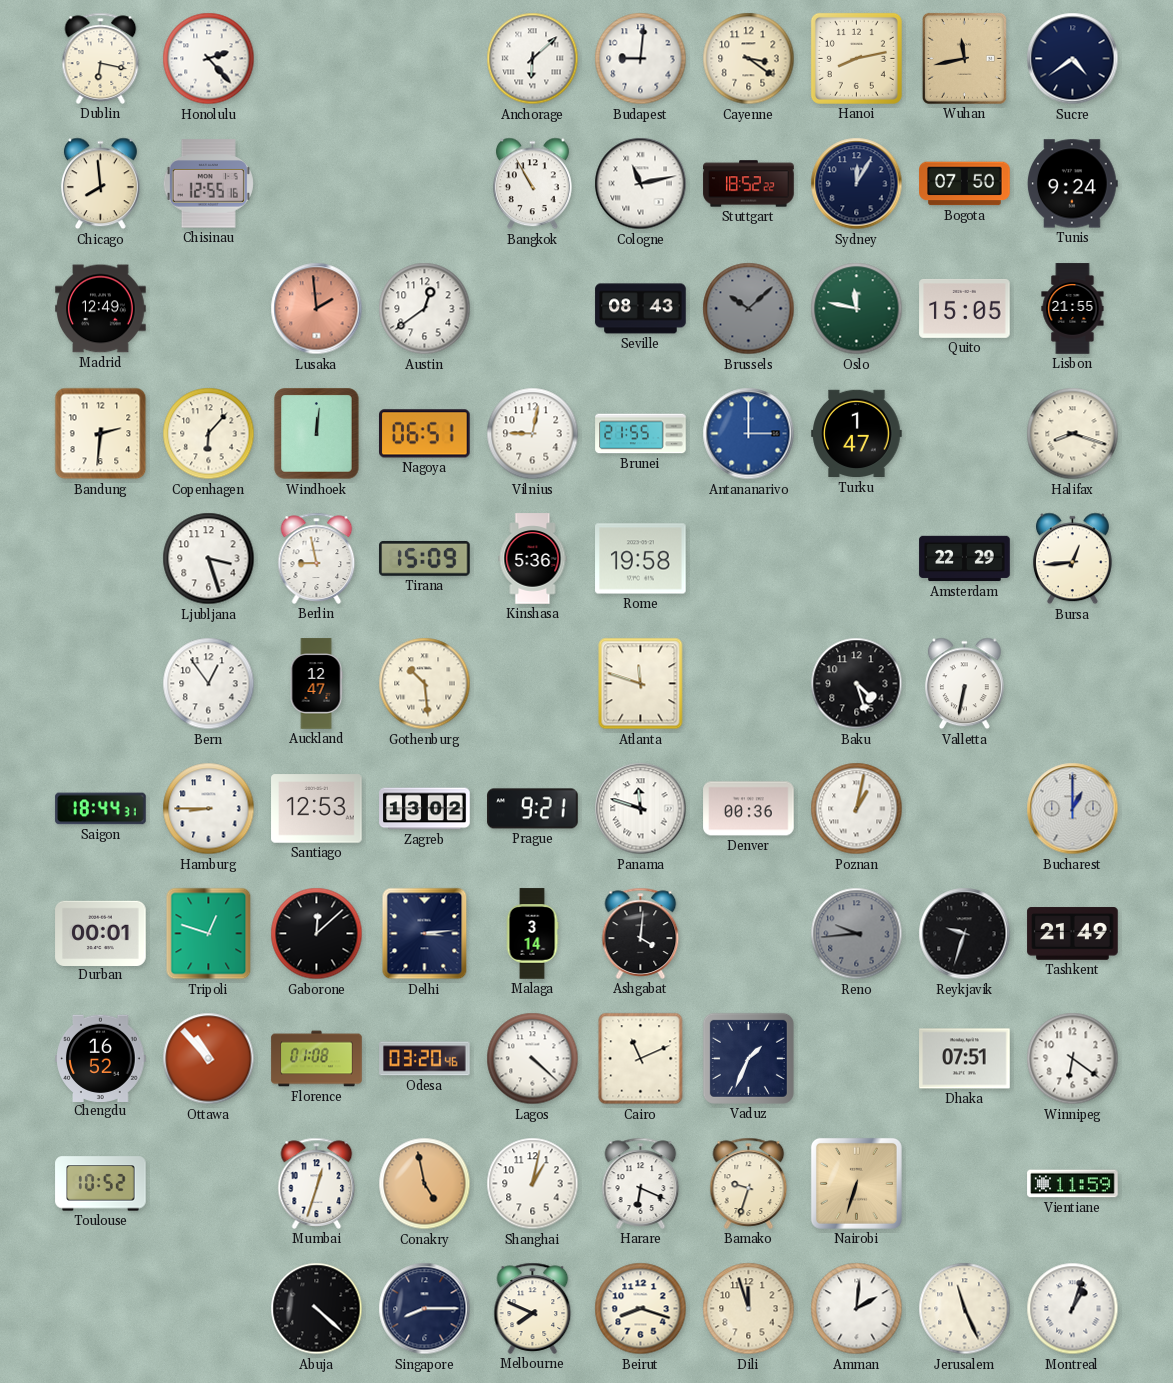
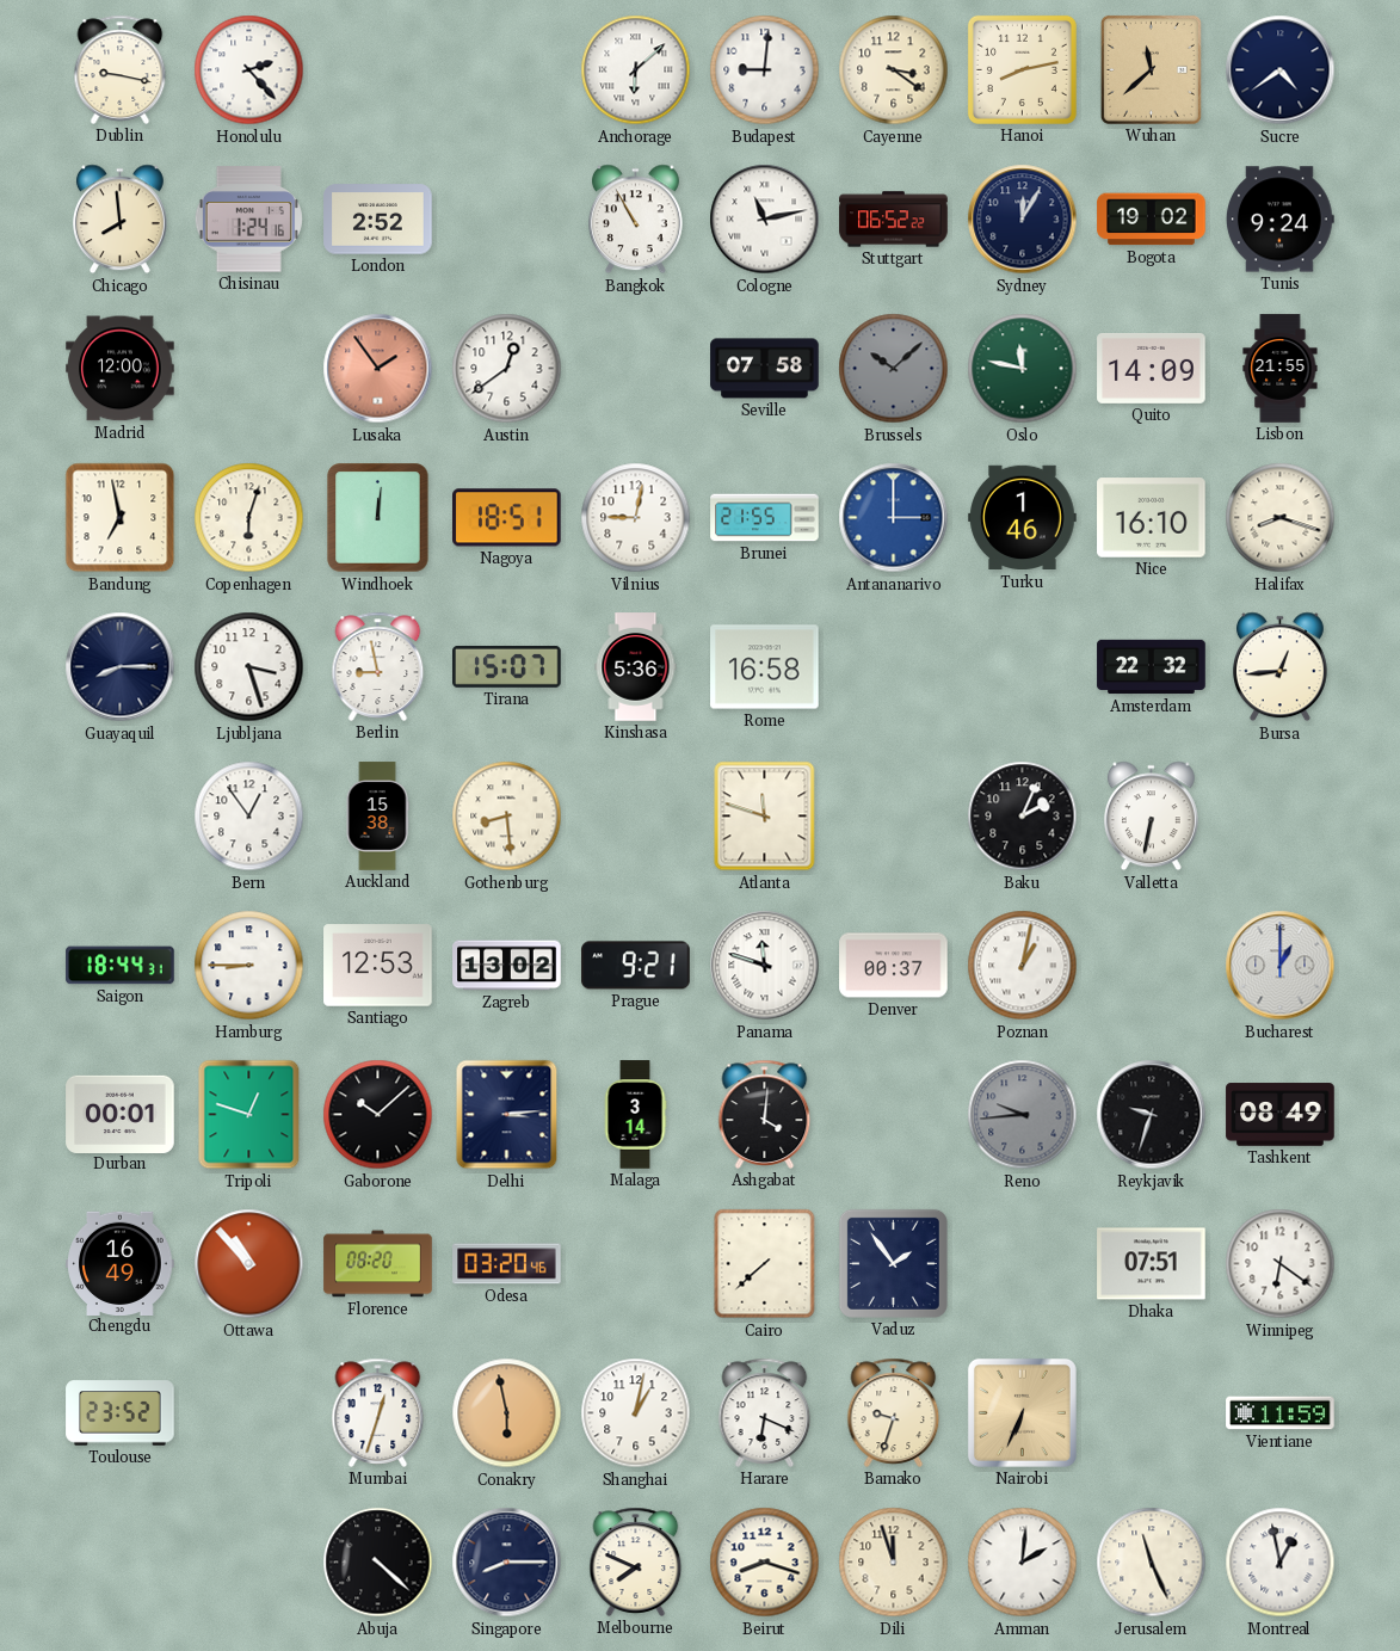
Dublin: 6:17 -> 9:17 (121, 69)
Wuhan: 11:43 -> 11:38 (1151, 69)
Chisinau: 12:55 -> 1:24 (248, 220)
London: none -> 2:52 (378, 220)
Stuttgart: 18:52 -> 06:52 (894, 220)
Bogota: 07:50 -> 19:02 (1152, 220)
Madrid: 12:49 -> 12:00 (121, 369)
Lusaka: 1:59 -> 1:54 (378, 369)
Seville: 08:43 -> 07:58 (765, 369)
Quito: 15:05 -> 14:09 (1152, 368)
Bandung: 2:31 -> 6:58 (121, 518)
Copenhagen: 6:07 -> 6:03 (249, 518)
Nagoya: 06:51 -> 18:51 (507, 518)
Turku: 1:47 -> 1:46 (1023, 518)
Nice: none -> 16:10 (1152, 518)
Guayaquil: none -> 8:15 (121, 667)
Tirana: 15:09 -> 15:07 (507, 666)
Rome: 19:58 -> 16:58 (765, 667)
Amsterdam: 22:29 -> 22:32 (1152, 667)
Auckland: 12:47 -> 15:38 (377, 817)
Gothenburg: 10:29 -> 8:29 (507, 817)
Baku: 4:27 -> 2:04 (1023, 817)
Denver: 00:36 -> 00:37 (894, 966)
Gaborone: 12:08 -> 10:08 (378, 1115)
Tashkent: 21:49 -> 08:49 (1281, 1115)
Chengdu: 16:52 -> 16:49 (121, 1263)
Florence: 01:08 -> 08:20 (378, 1264)
Lagos: 4:22 -> none (533, 1059)
Cairo: 11:11 -> 7:38 (765, 1264)
Vaduz: 1:34 -> 1:54 (893, 1263)
Toulouse: 10:52 -> 23:52 (121, 1413)
Conakry: 4:58 -> 5:58 (507, 1413)
Nairobi: 6:33 -> 6:34 (1022, 1412)
Montreal: 1:03 -> 12:58 (1281, 1563)
